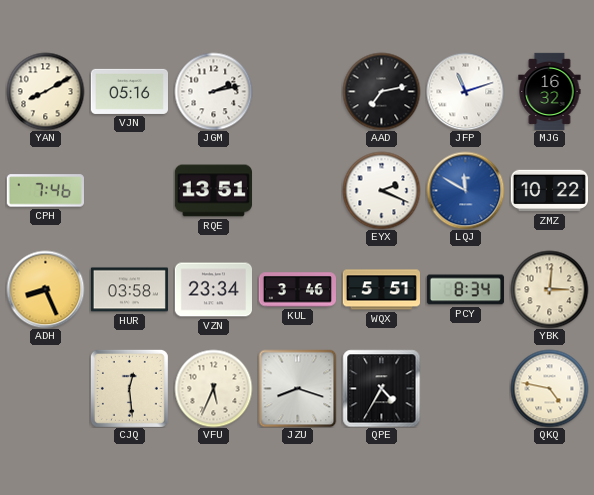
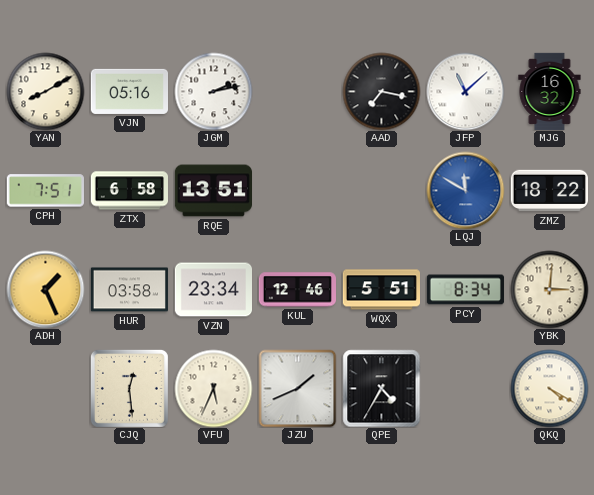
AAD: 7:13 -> 7:17 (381, 91)
JFP: 11:12 -> 11:08 (465, 91)
CPH: 7:46 -> 7:51 (45, 191)
ZTX: none -> 6:58 (129, 191)
EYX: 2:19 -> none (381, 190)
ZMZ: 10:22 -> 18:22 (549, 191)
ADH: 8:26 -> 1:26 (45, 289)
KUL: 3:46 -> 12:46 (297, 290)
JZU: 8:18 -> 1:41 (297, 388)
QKQ: 4:47 -> 4:20 (549, 388)
